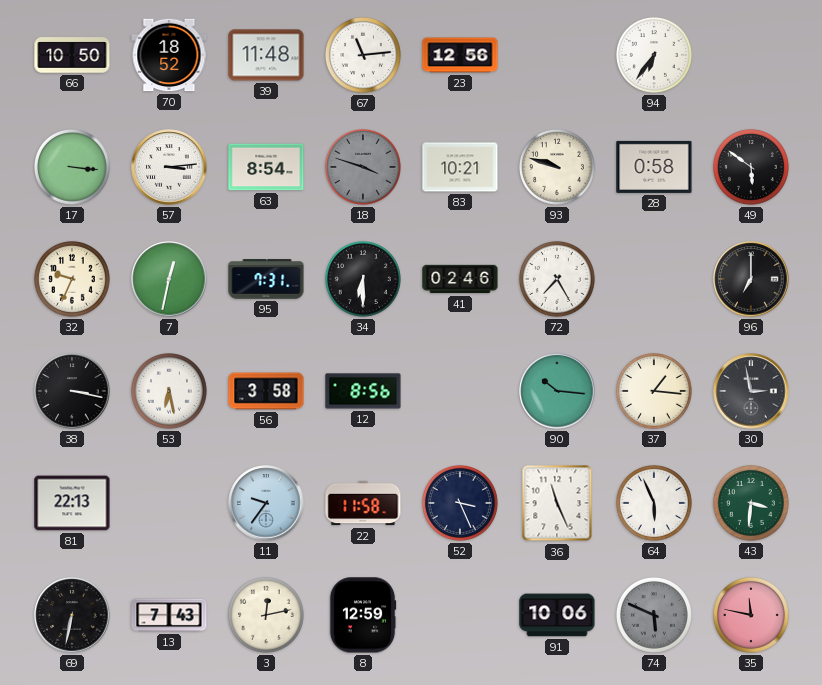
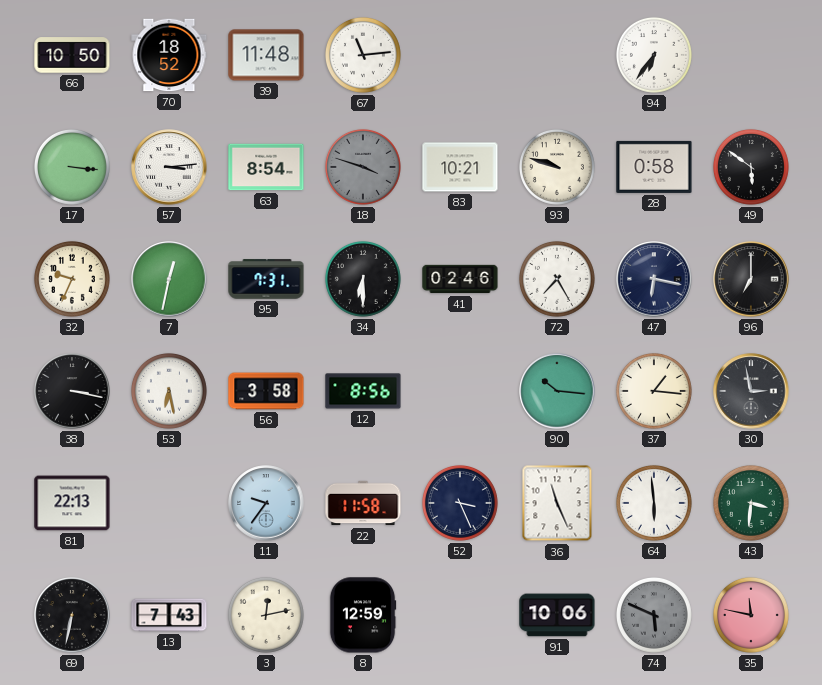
23: 12:56 -> none (460, 55)
47: none -> 6:17 (654, 279)
64: 5:56 -> 5:59 (654, 503)
